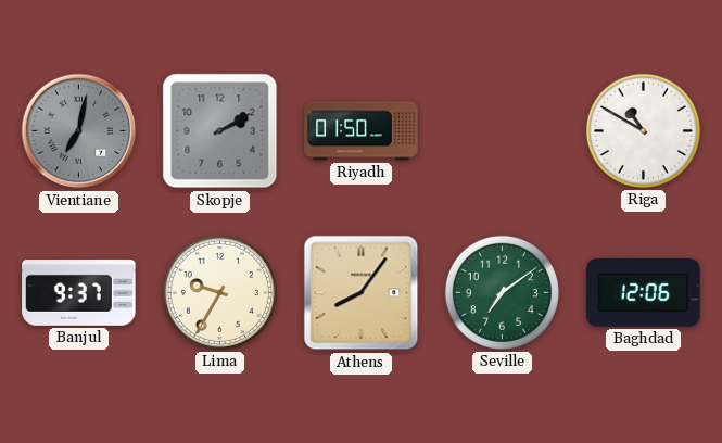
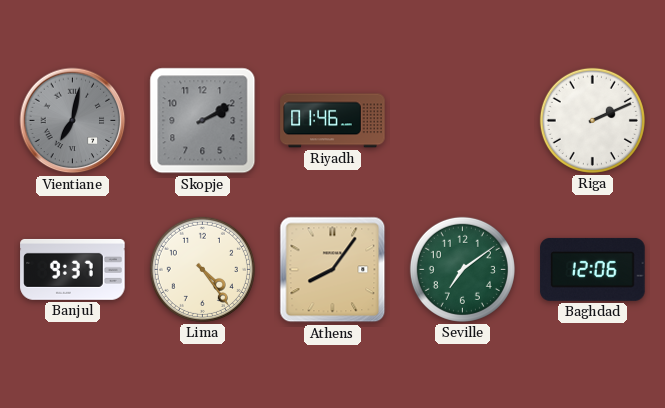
Riyadh: 01:50 -> 01:46 (333, 121)
Riga: 10:50 -> 2:11 (592, 120)
Lima: 9:35 -> 4:24 (202, 269)
